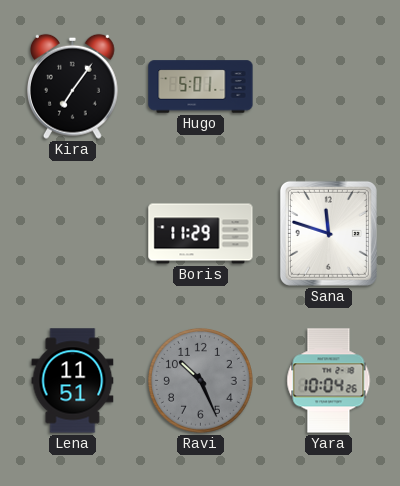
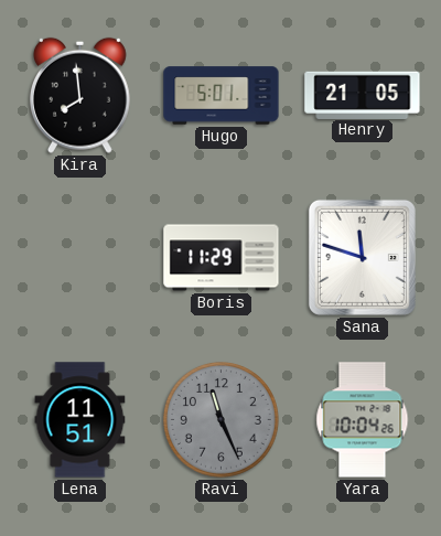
Kira: 7:06 -> 7:59 (80, 95)
Henry: none -> 21:05 (363, 95)
Ravi: 10:26 -> 11:26 (220, 419)
